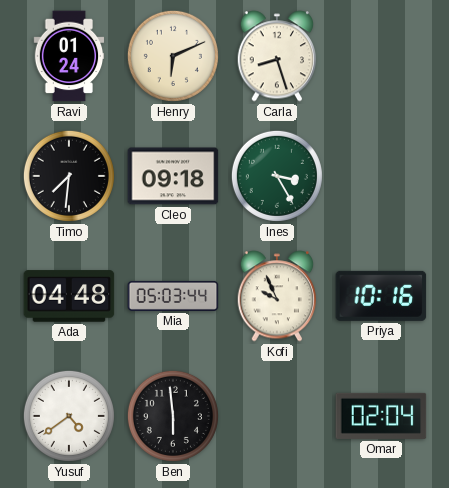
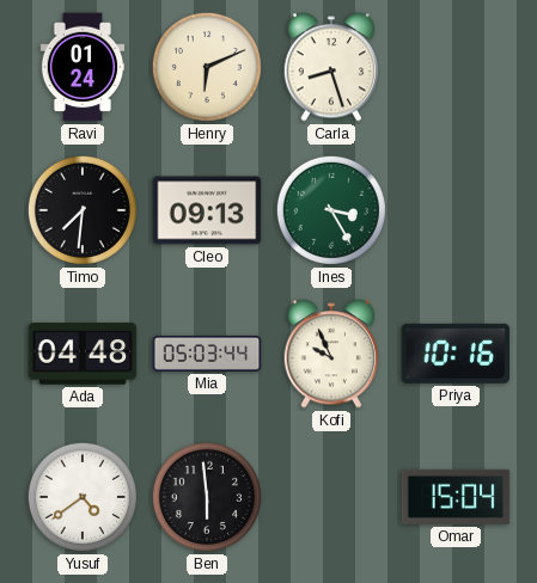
Cleo: 09:18 -> 09:13 (207, 210)
Omar: 02:04 -> 15:04 (456, 497)
